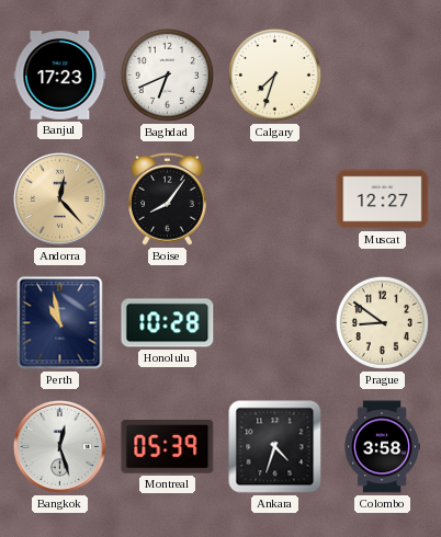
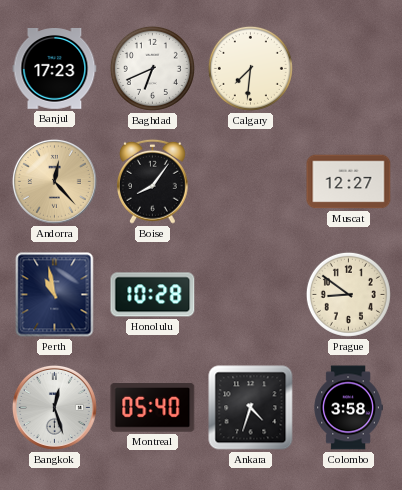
Calgary: 7:33 -> 7:31 (250, 68)
Montreal: 05:39 -> 05:40 (153, 408)
